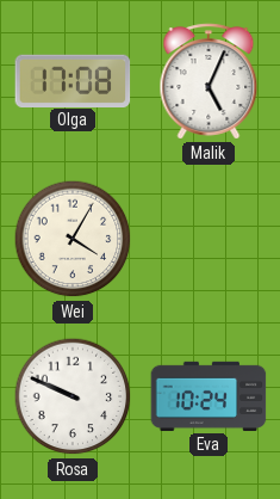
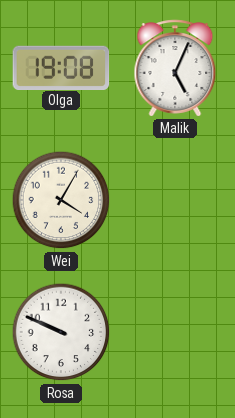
Olga: 17:08 -> 19:08 (61, 67)
Eva: 10:24 -> none (209, 396)
